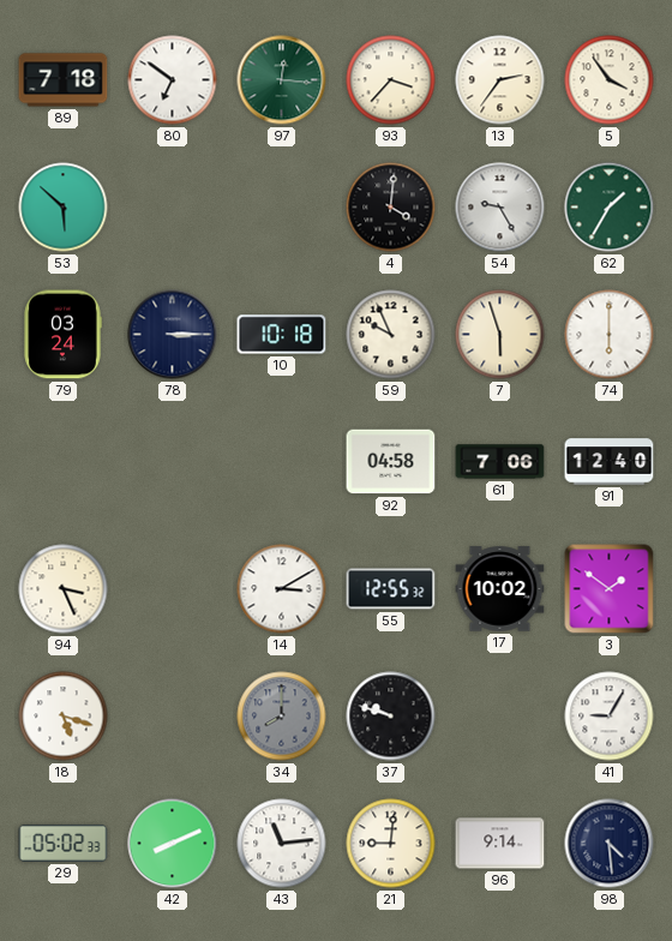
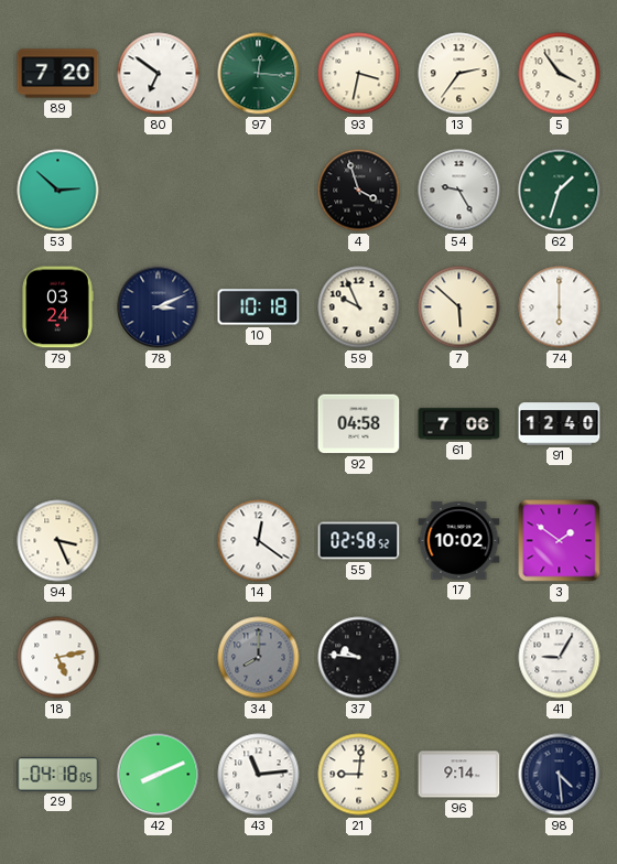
89: 7:18 -> 7:20 (58, 74)
93: 3:37 -> 3:32 (359, 74)
53: 5:52 -> 2:52 (58, 191)
4: 4:01 -> 3:57 (359, 191)
62: 1:35 -> 1:33 (560, 191)
78: 3:15 -> 3:11 (159, 307)
7: 5:57 -> 5:52 (459, 307)
14: 3:10 -> 12:21 (259, 541)
55: 12:55 -> 02:58 (359, 541)
18: 5:18 -> 5:13 (58, 658)
37: 9:48 -> 9:46 (359, 658)
29: 05:02 -> 04:18 (58, 774)
